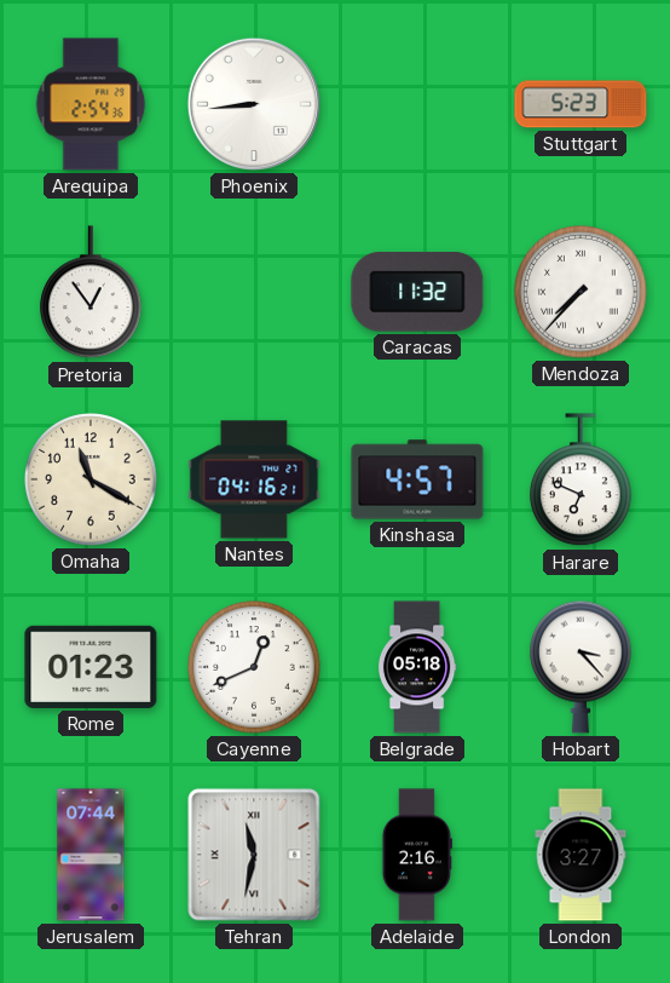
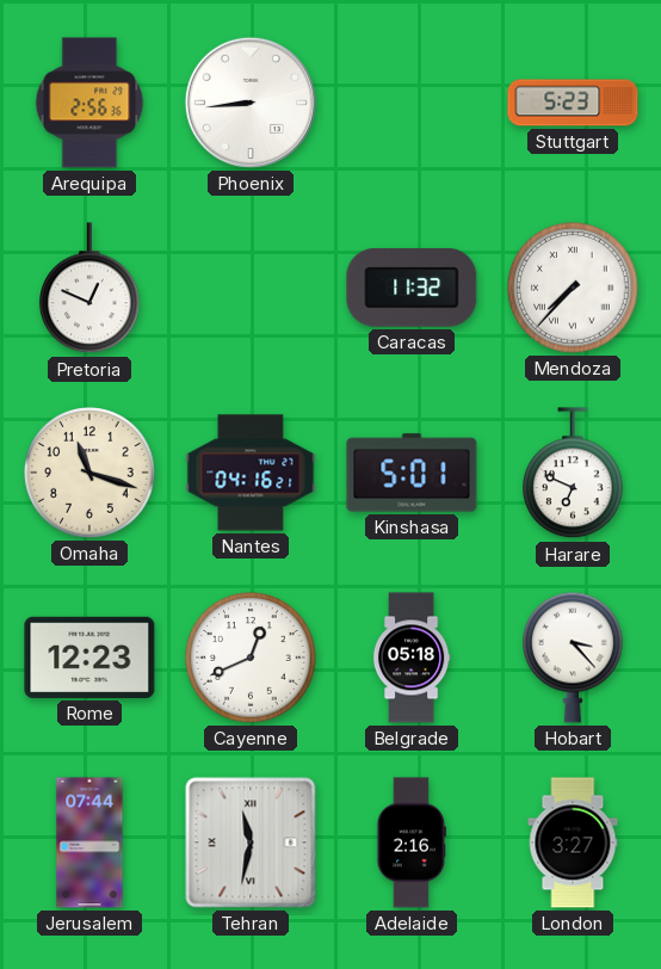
Arequipa: 2:54 -> 2:56 (89, 103)
Pretoria: 12:54 -> 12:49 (91, 289)
Omaha: 11:20 -> 11:18 (89, 473)
Kinshasa: 4:57 -> 5:01 (412, 473)
Rome: 01:23 -> 12:23 (89, 658)
